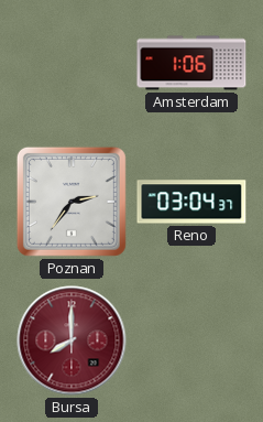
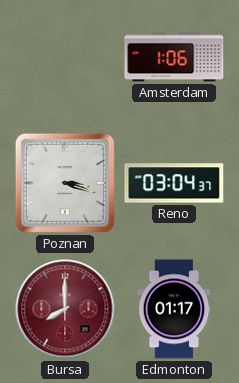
Poznan: 2:36 -> 3:18 (65, 183)
Edmonton: none -> 01:17 (174, 309)
